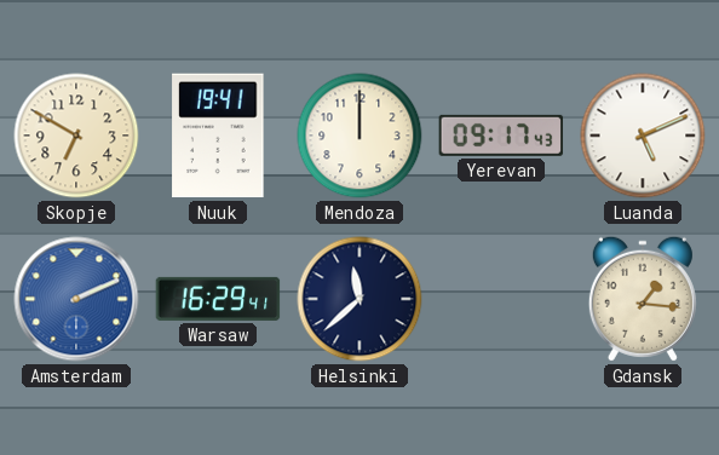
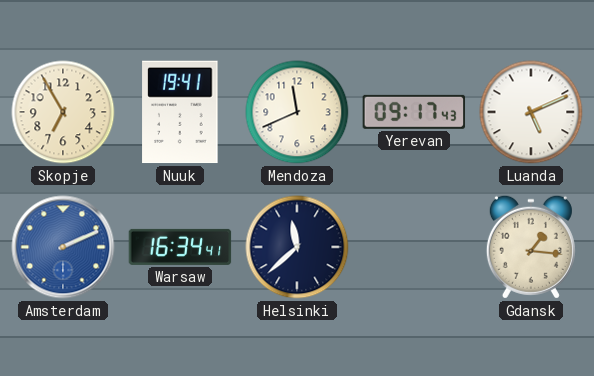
Skopje: 6:50 -> 6:55 (63, 112)
Mendoza: 12:00 -> 11:41 (297, 112)
Warsaw: 16:29 -> 16:34 (180, 247)
